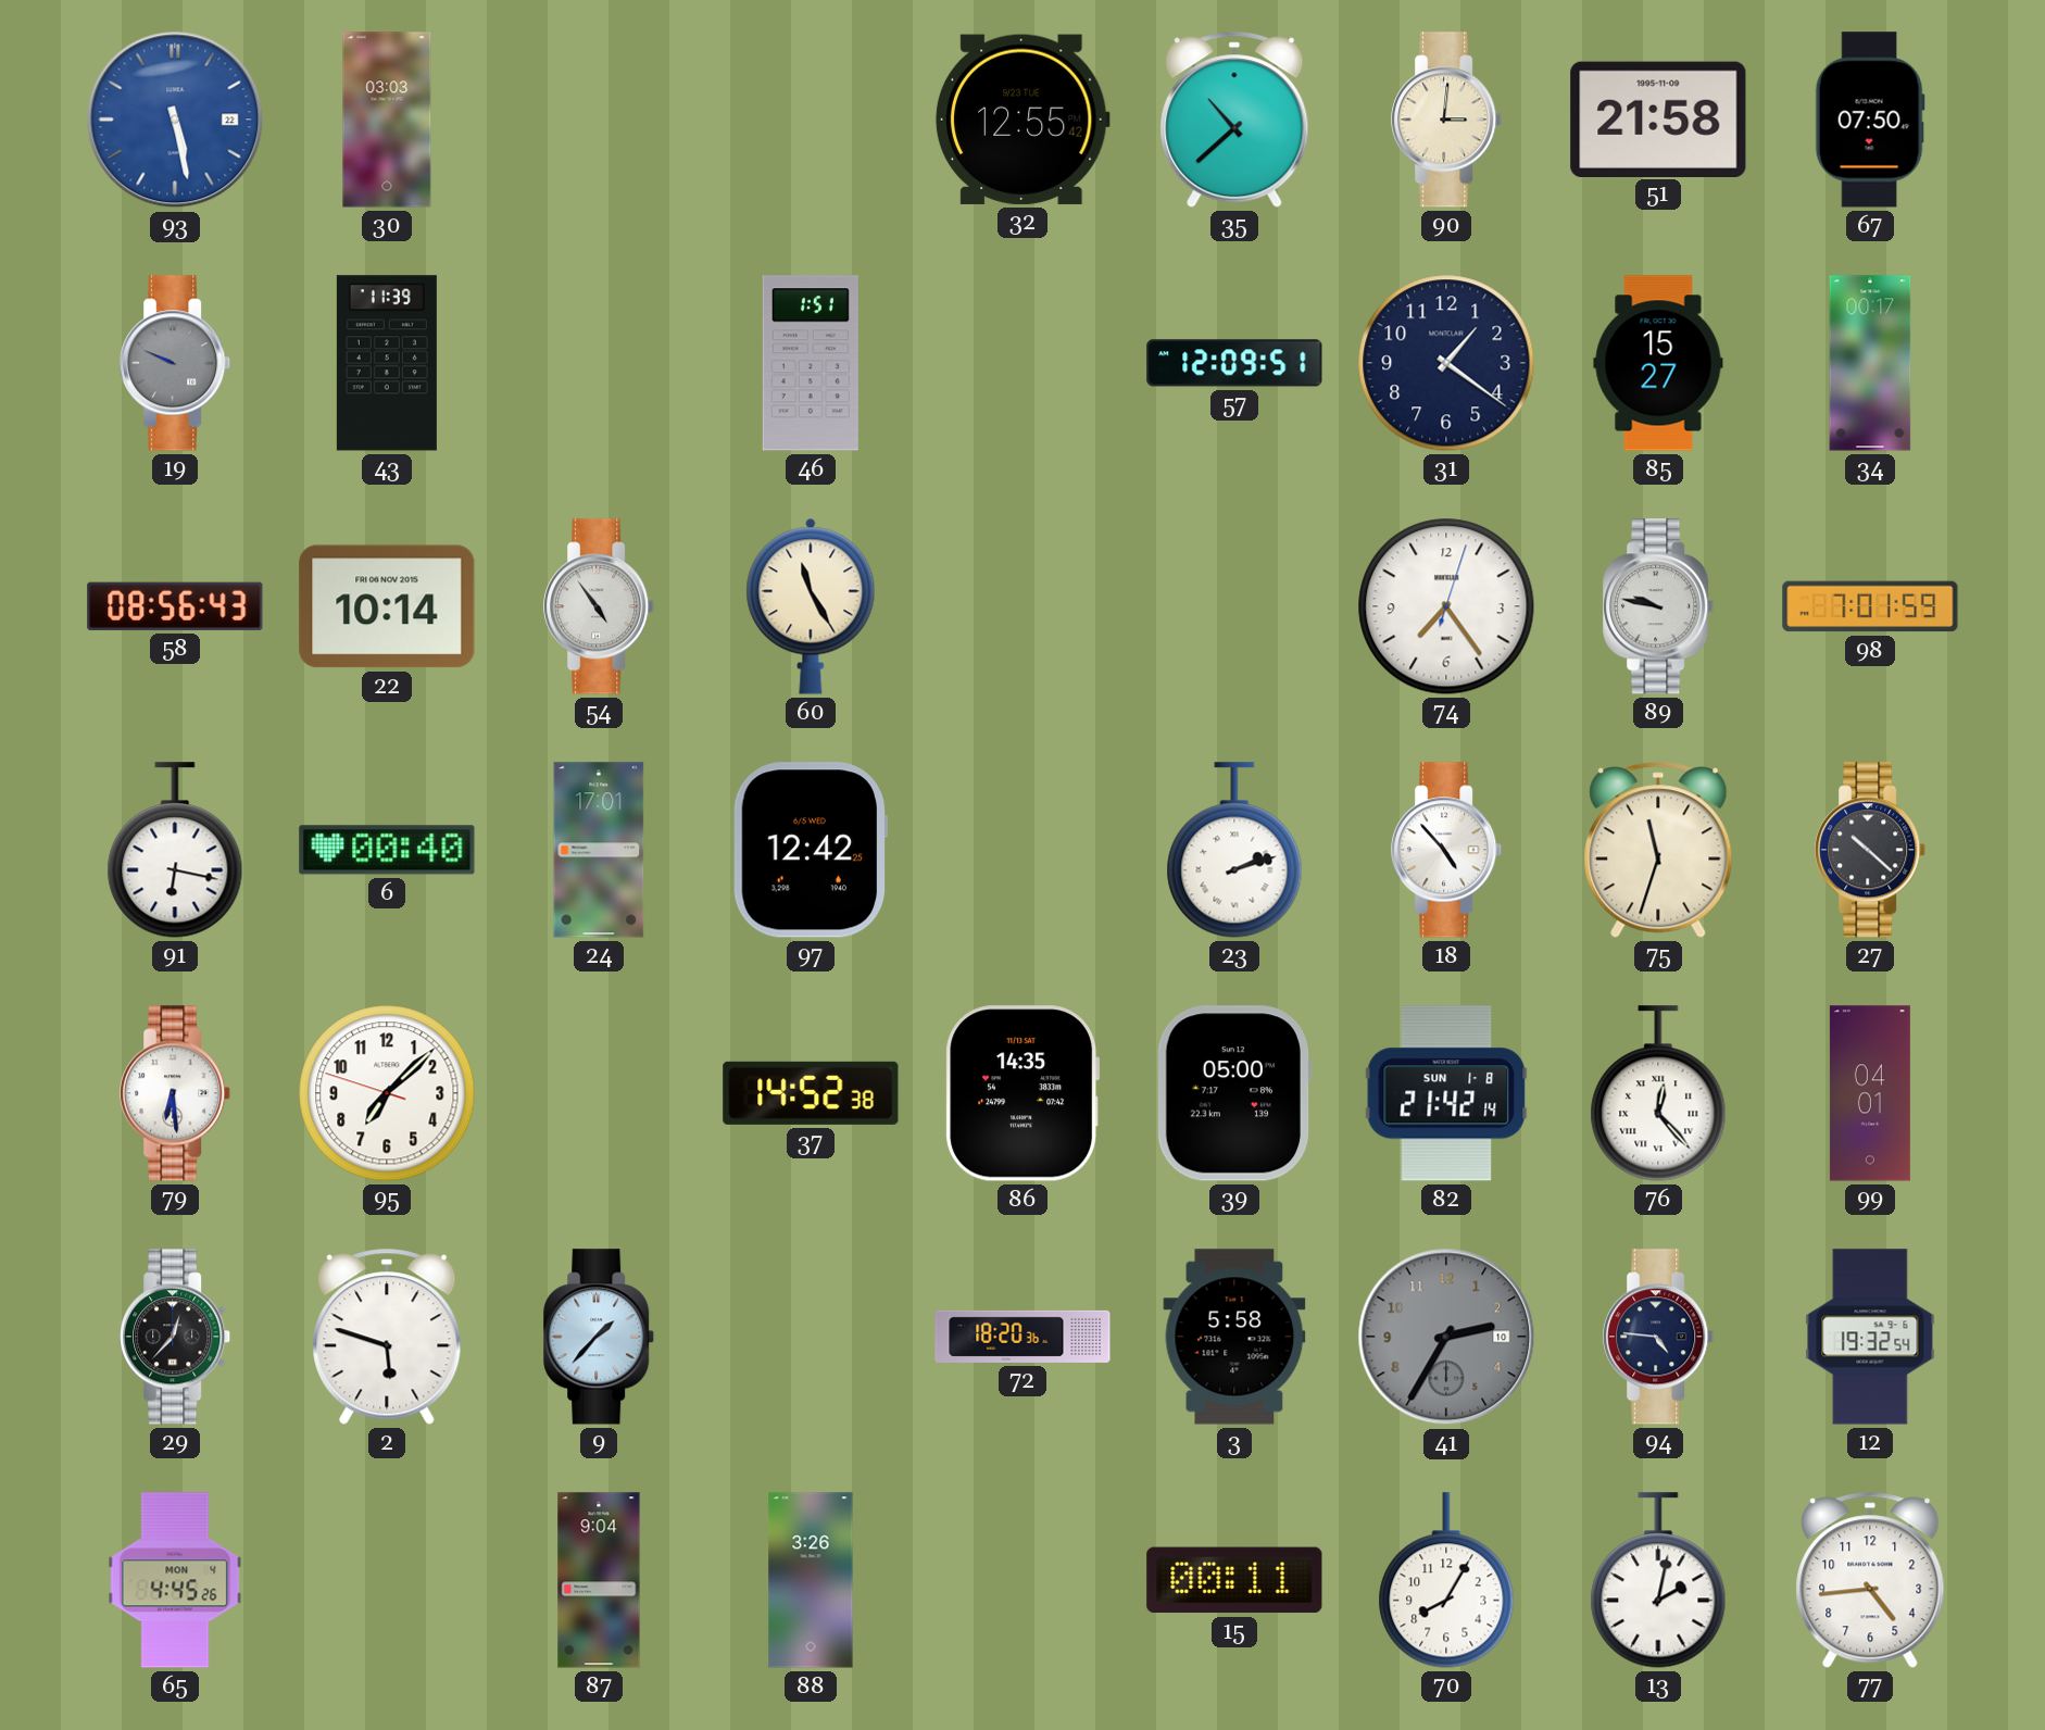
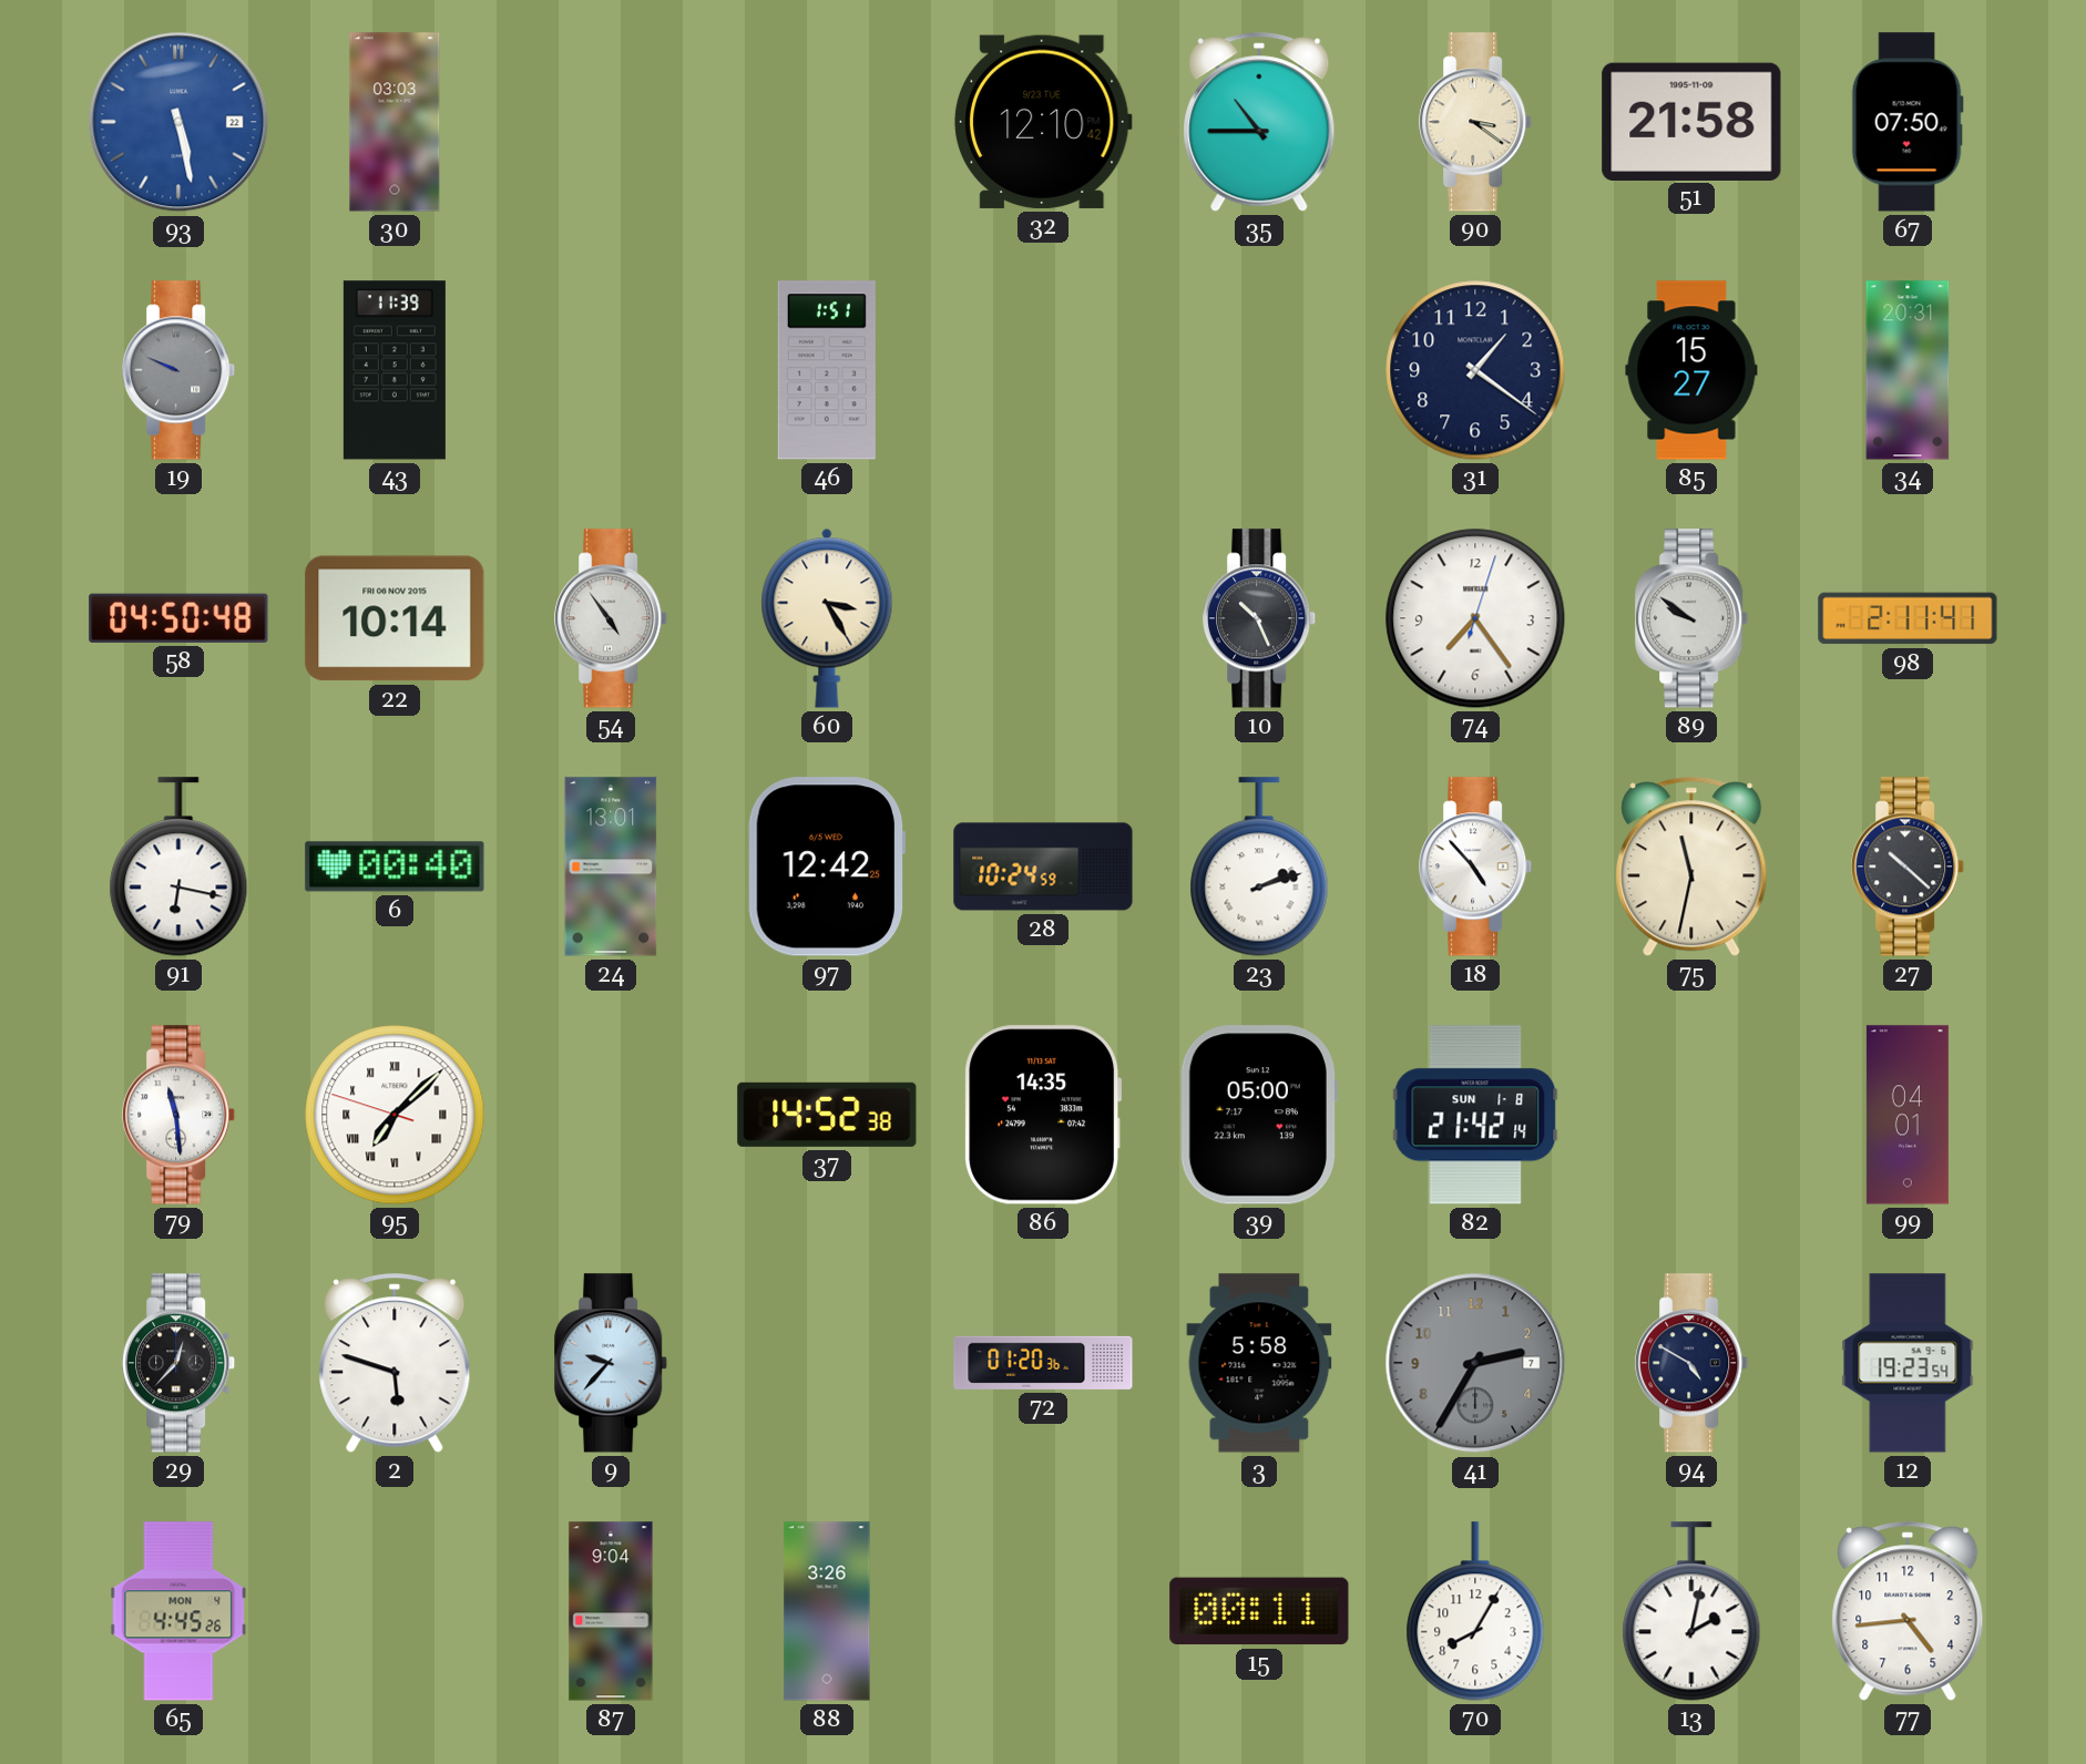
32: 12:55 -> 12:10 (1043, 122)
35: 10:38 -> 10:45 (1259, 122)
90: 3:01 -> 3:21 (1476, 122)
57: 12:09 -> none (1234, 363)
34: 00:17 -> 20:31 (1908, 370)
58: 08:56 -> 04:50 (178, 618)
60: 11:25 -> 3:25 (827, 618)
10: none -> 10:26 (1260, 618)
89: 9:47 -> 9:51 (1693, 618)
98: 7:01 -> 2:11 (1908, 618)
24: 17:01 -> 13:01 (611, 866)
28: none -> 10:24 (1043, 866)
75: 11:33 -> 11:32 (1691, 866)
79: 6:29 -> 11:29 (180, 1115)
95 numerals: Arabic -> Roman (395, 1115)
76: 12:23 -> none (1658, 1093)
9: 1:37 -> 9:37 (612, 1363)
72: 18:20 -> 01:20 (1043, 1363)
41 date: 10 -> 7 (1475, 1363)
94: 4:46 -> 4:50 (1693, 1363)
12: 19:32 -> 19:23 (1908, 1363)
